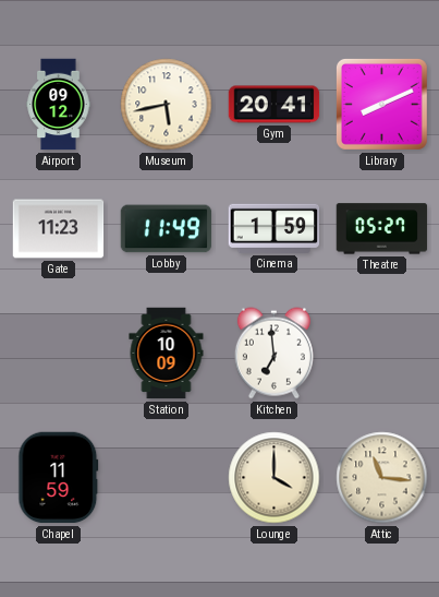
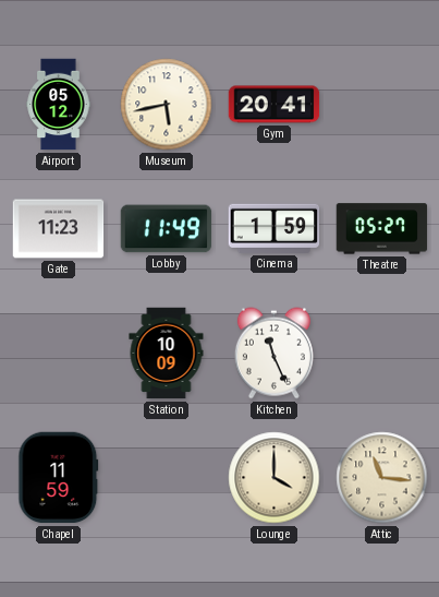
Airport: 09:12 -> 05:12 (59, 105)
Library: 8:11 -> none (381, 104)
Kitchen: 6:59 -> 11:26 (273, 354)
